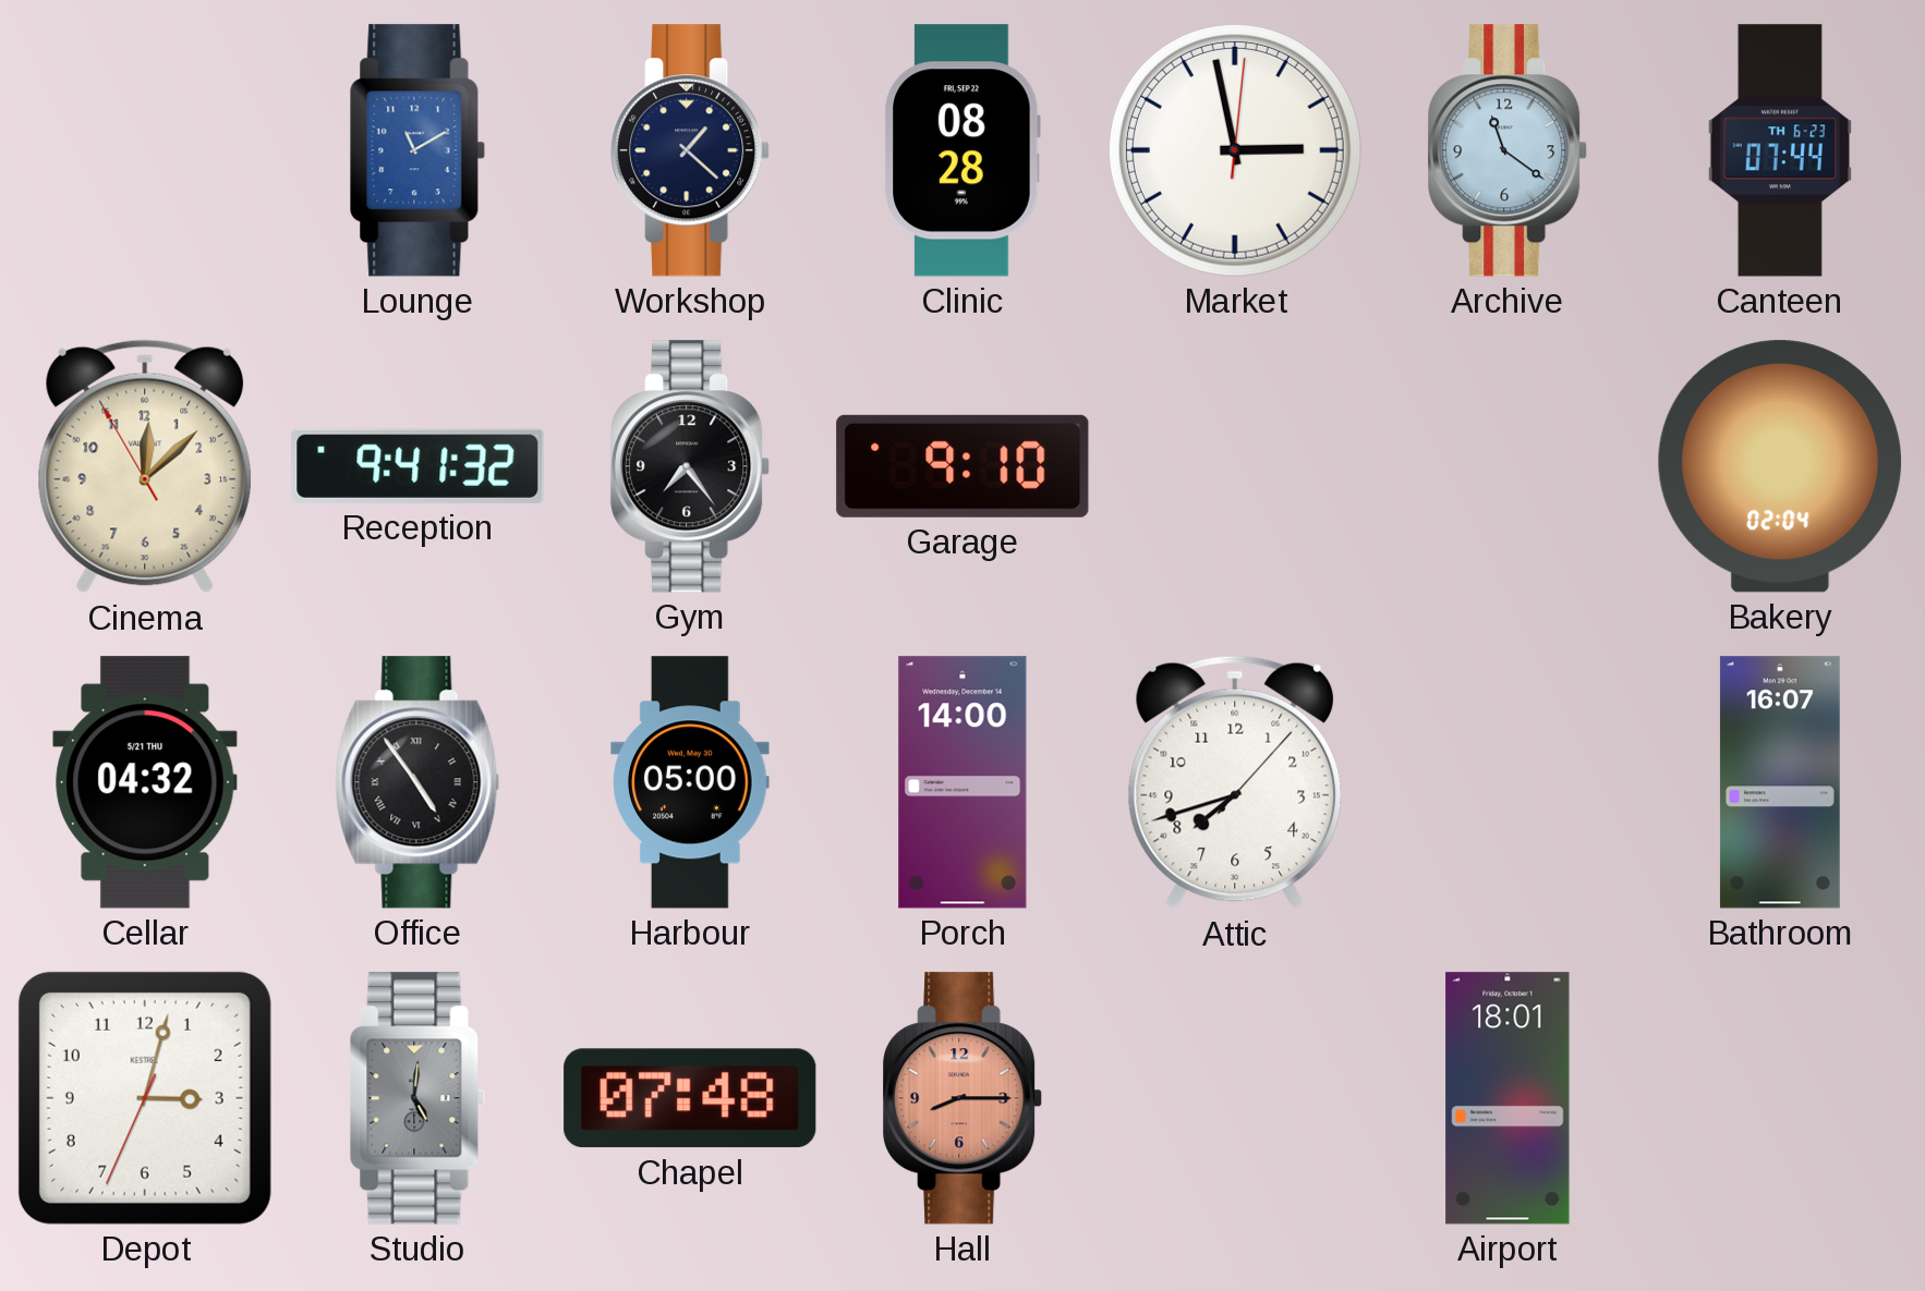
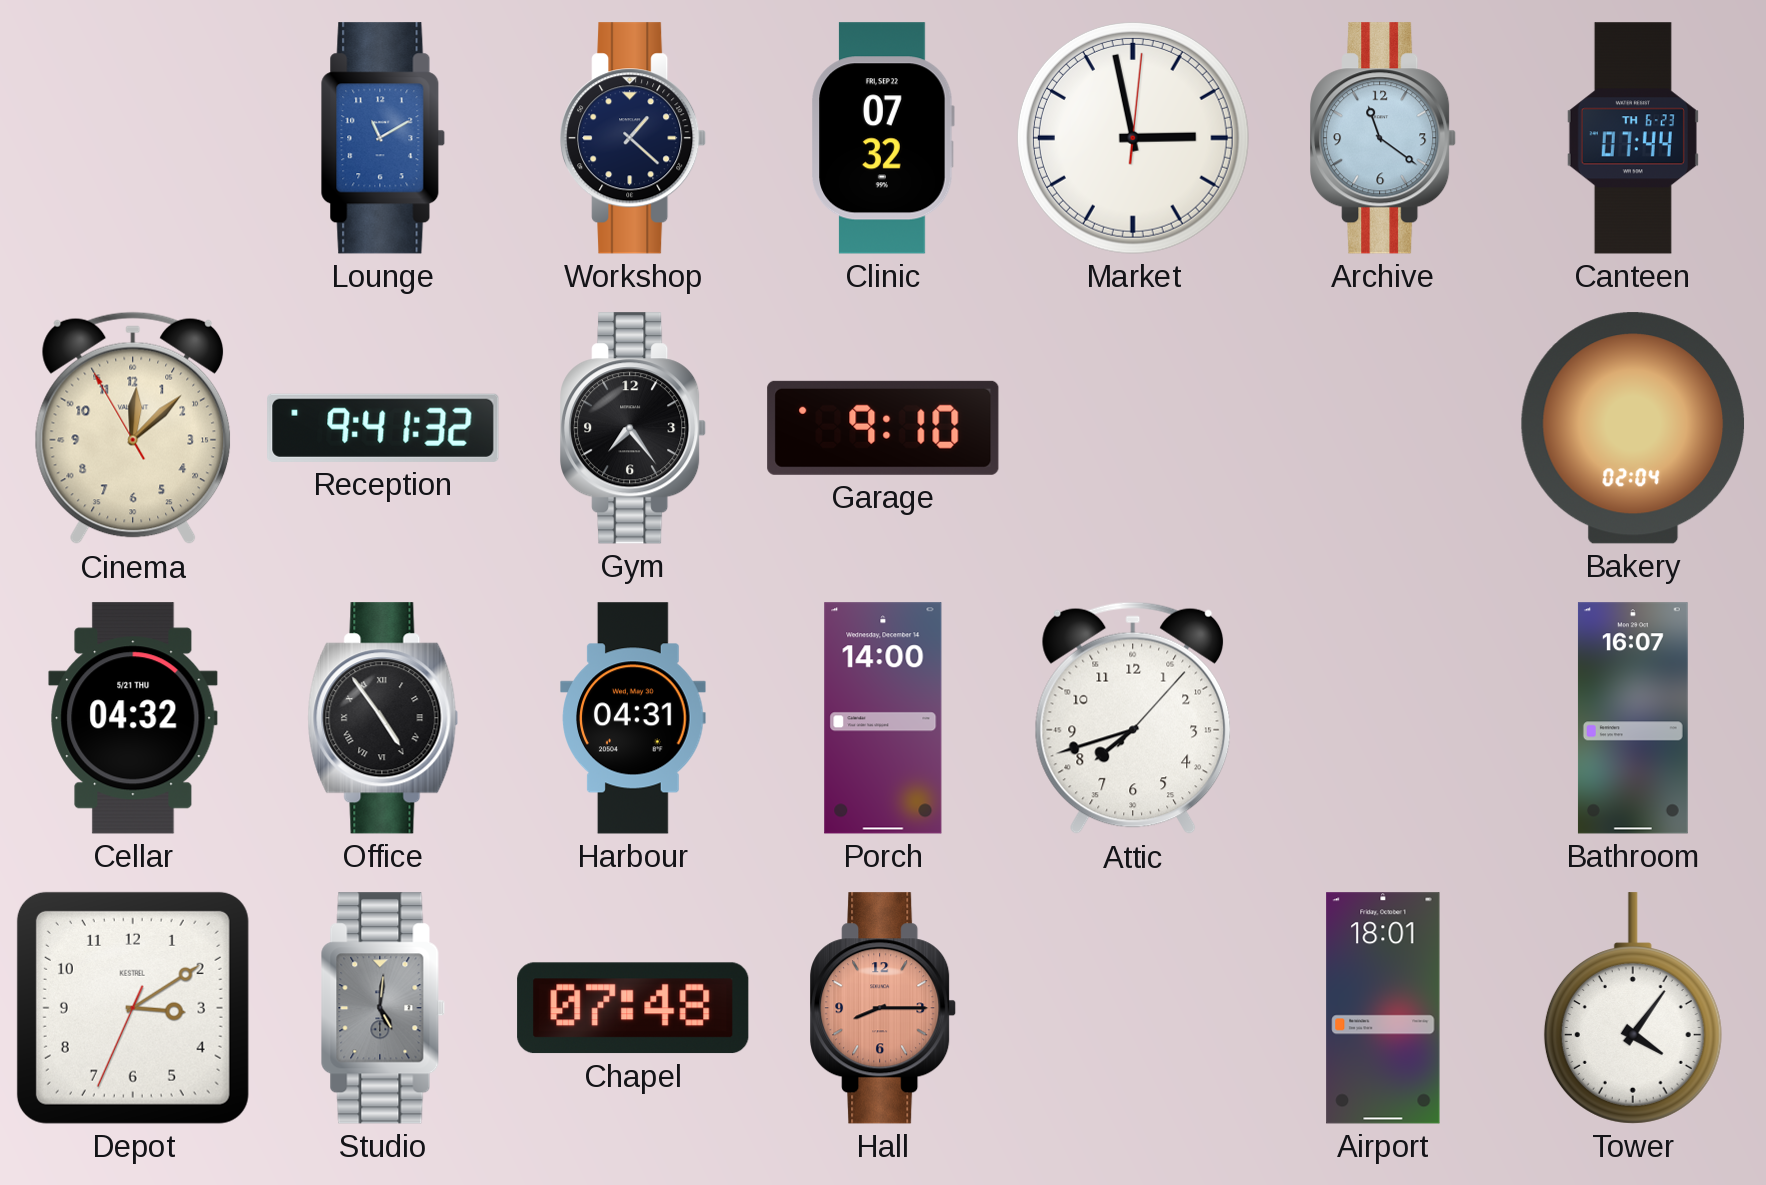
Clinic: 08:28 -> 07:32 (883, 138)
Harbour: 05:00 -> 04:31 (633, 718)
Depot: 3:02 -> 3:09 (133, 1008)
Tower: none -> 4:06 (1633, 1008)
